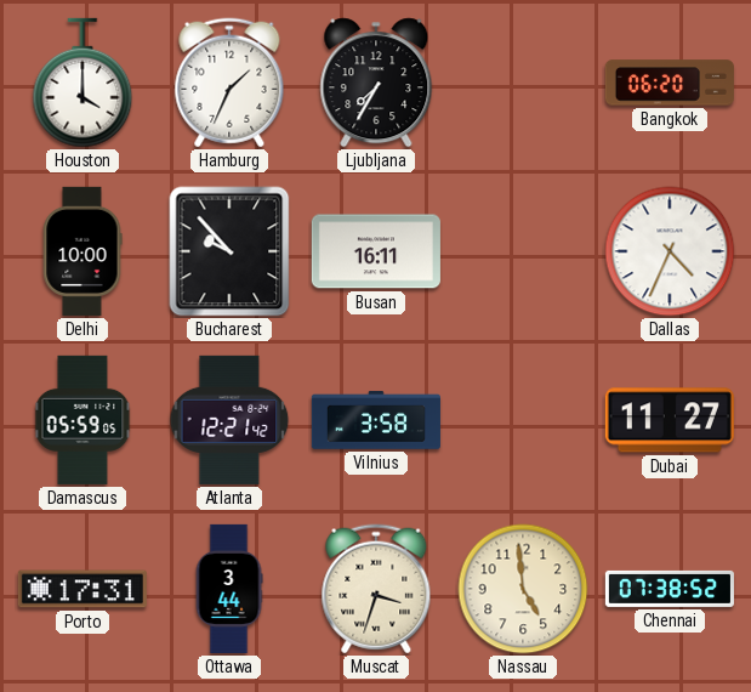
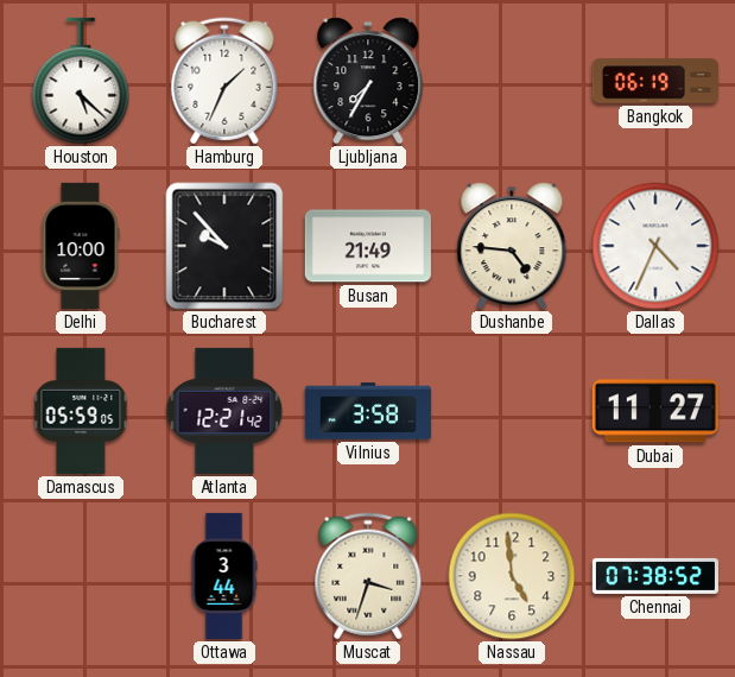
Houston: 4:00 -> 5:22 (81, 81)
Bangkok: 06:20 -> 06:19 (655, 81)
Busan: 16:11 -> 21:49 (368, 246)
Dushanbe: none -> 4:46 (512, 246)
Porto: 17:31 -> none (83, 589)
